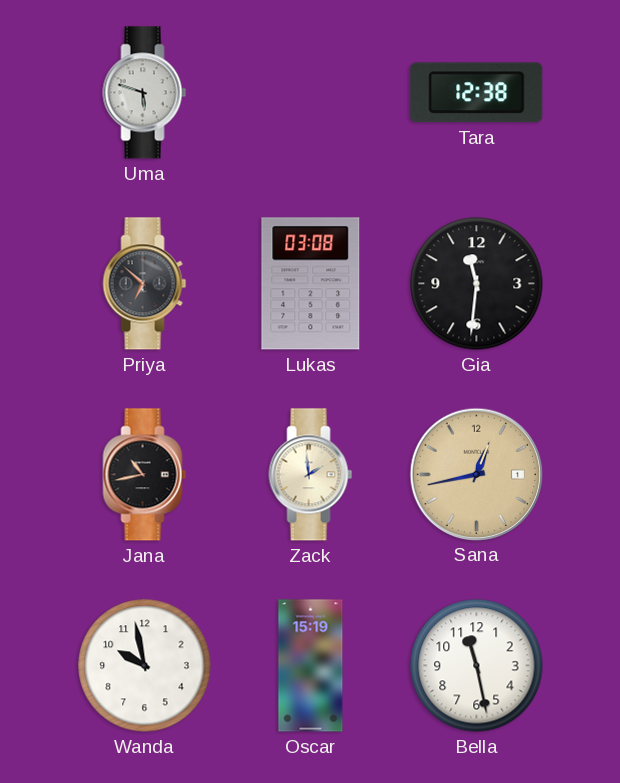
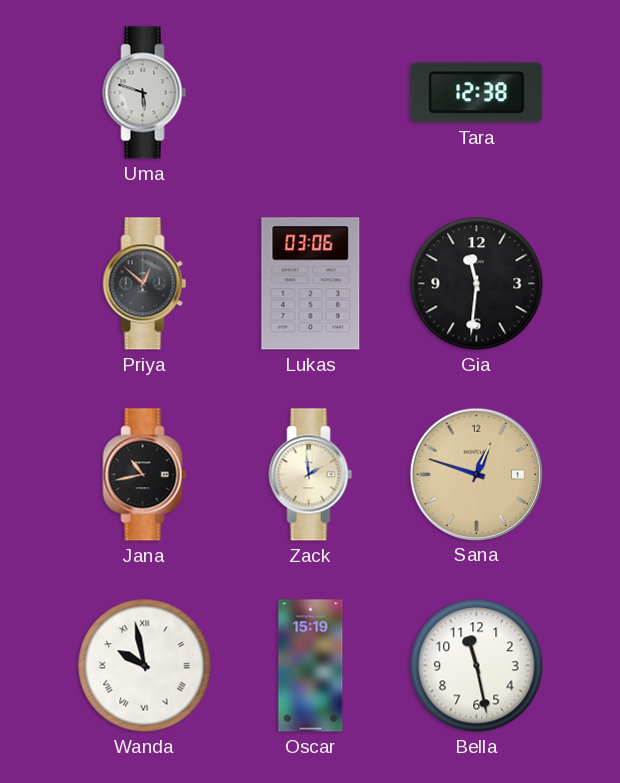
Priya: 6:52 -> 12:52 (145, 284)
Lukas: 03:08 -> 03:06 (311, 284)
Sana: 12:43 -> 12:48 (476, 474)
Wanda numerals: Arabic -> Roman (145, 666)
